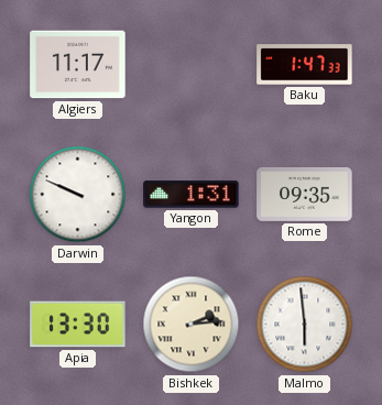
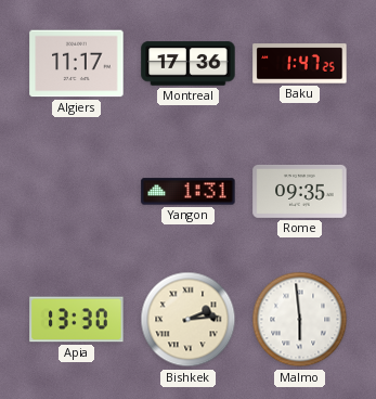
Montreal: none -> 17:36 (189, 64)
Baku: 1:47:33 -> 1:47:25 (300, 64)
Darwin: 9:49 -> none (78, 195)
